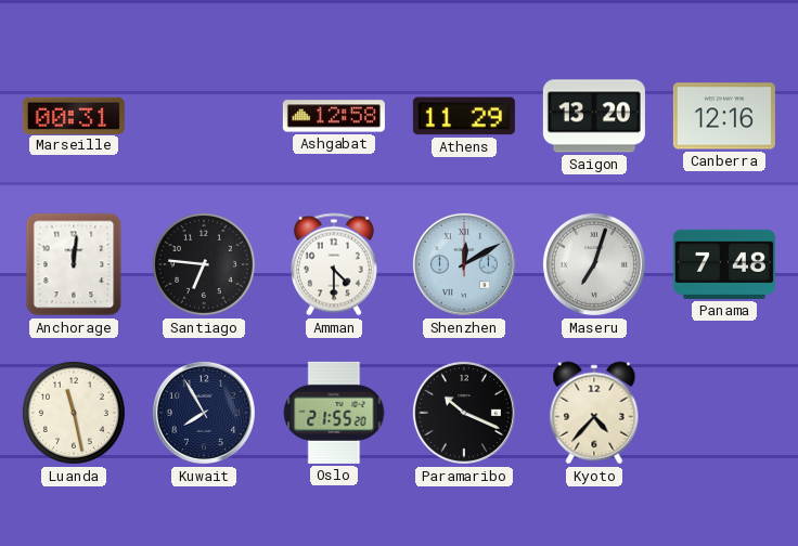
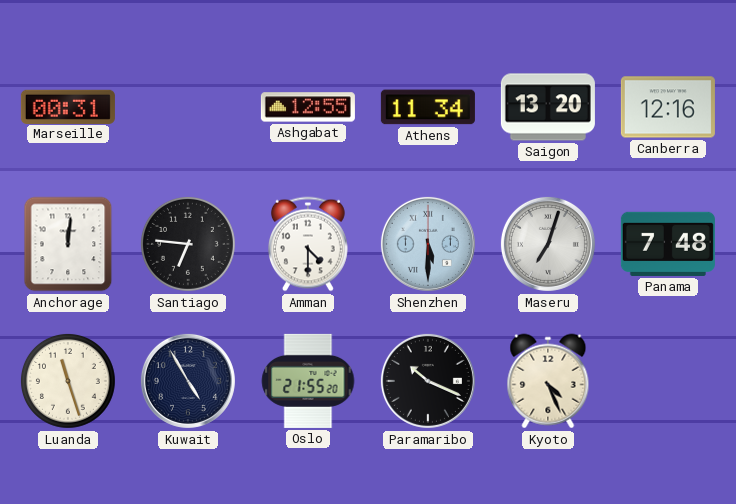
Ashgabat: 12:58 -> 12:55 (308, 107)
Athens: 11:29 -> 11:34 (428, 107)
Shenzhen: 12:10 -> 5:30 (428, 244)
Luanda: 11:28 -> 11:27 (68, 381)
Kuwait: 7:55 -> 4:55 (188, 381)
Kyoto: 4:37 -> 4:26 (548, 381)
